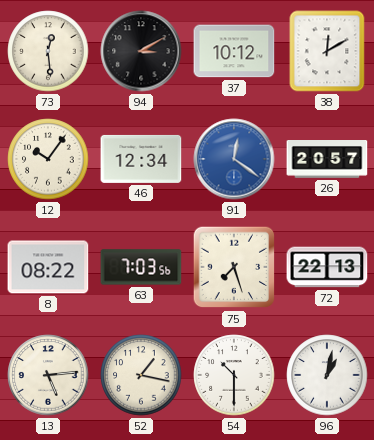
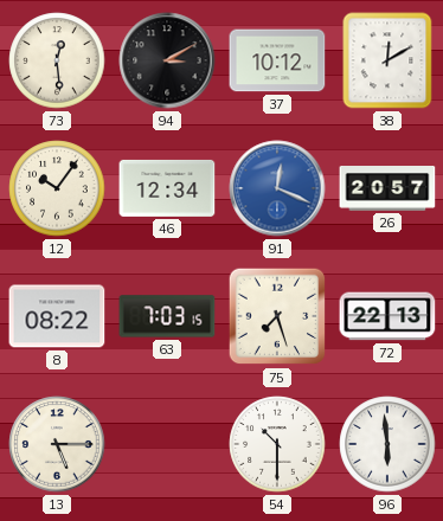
91: 12:21 -> 12:19 (277, 188)
63: 7:03:56 -> 7:03:15 (167, 316)
13: 5:14 -> 5:15 (57, 444)
52: 1:17 -> none (141, 375)
96: 1:02 -> 5:59 (387, 444)
